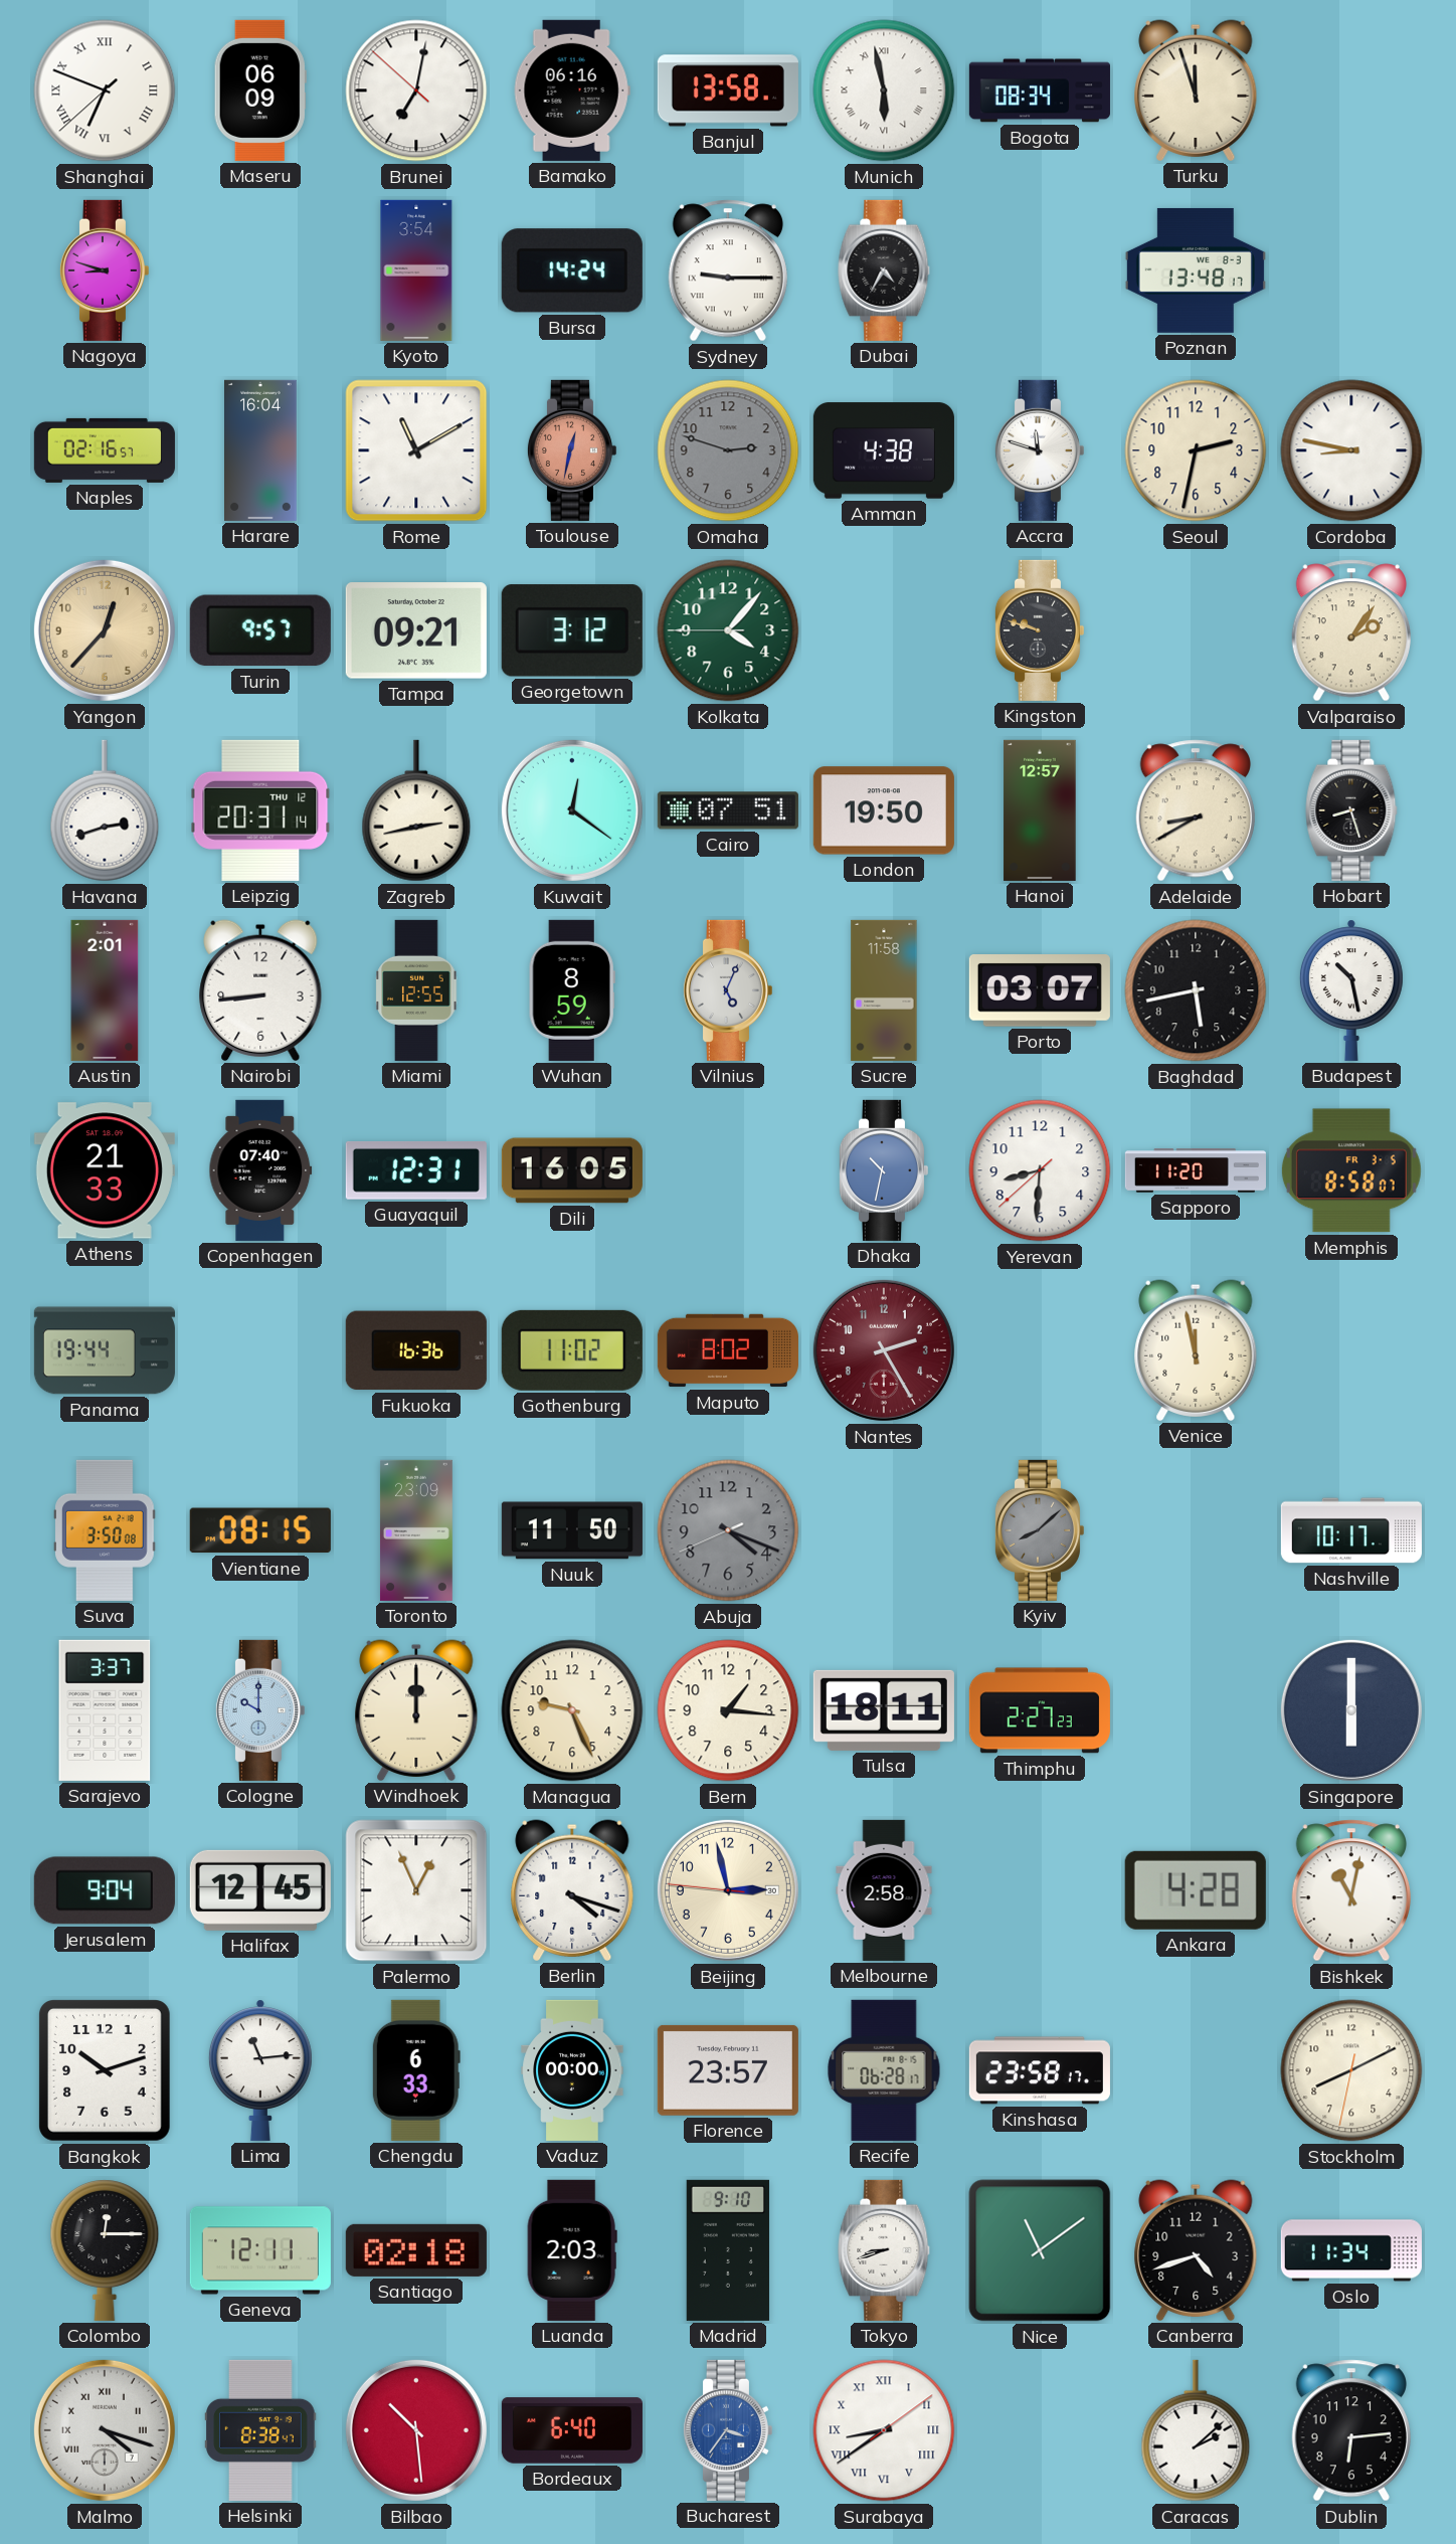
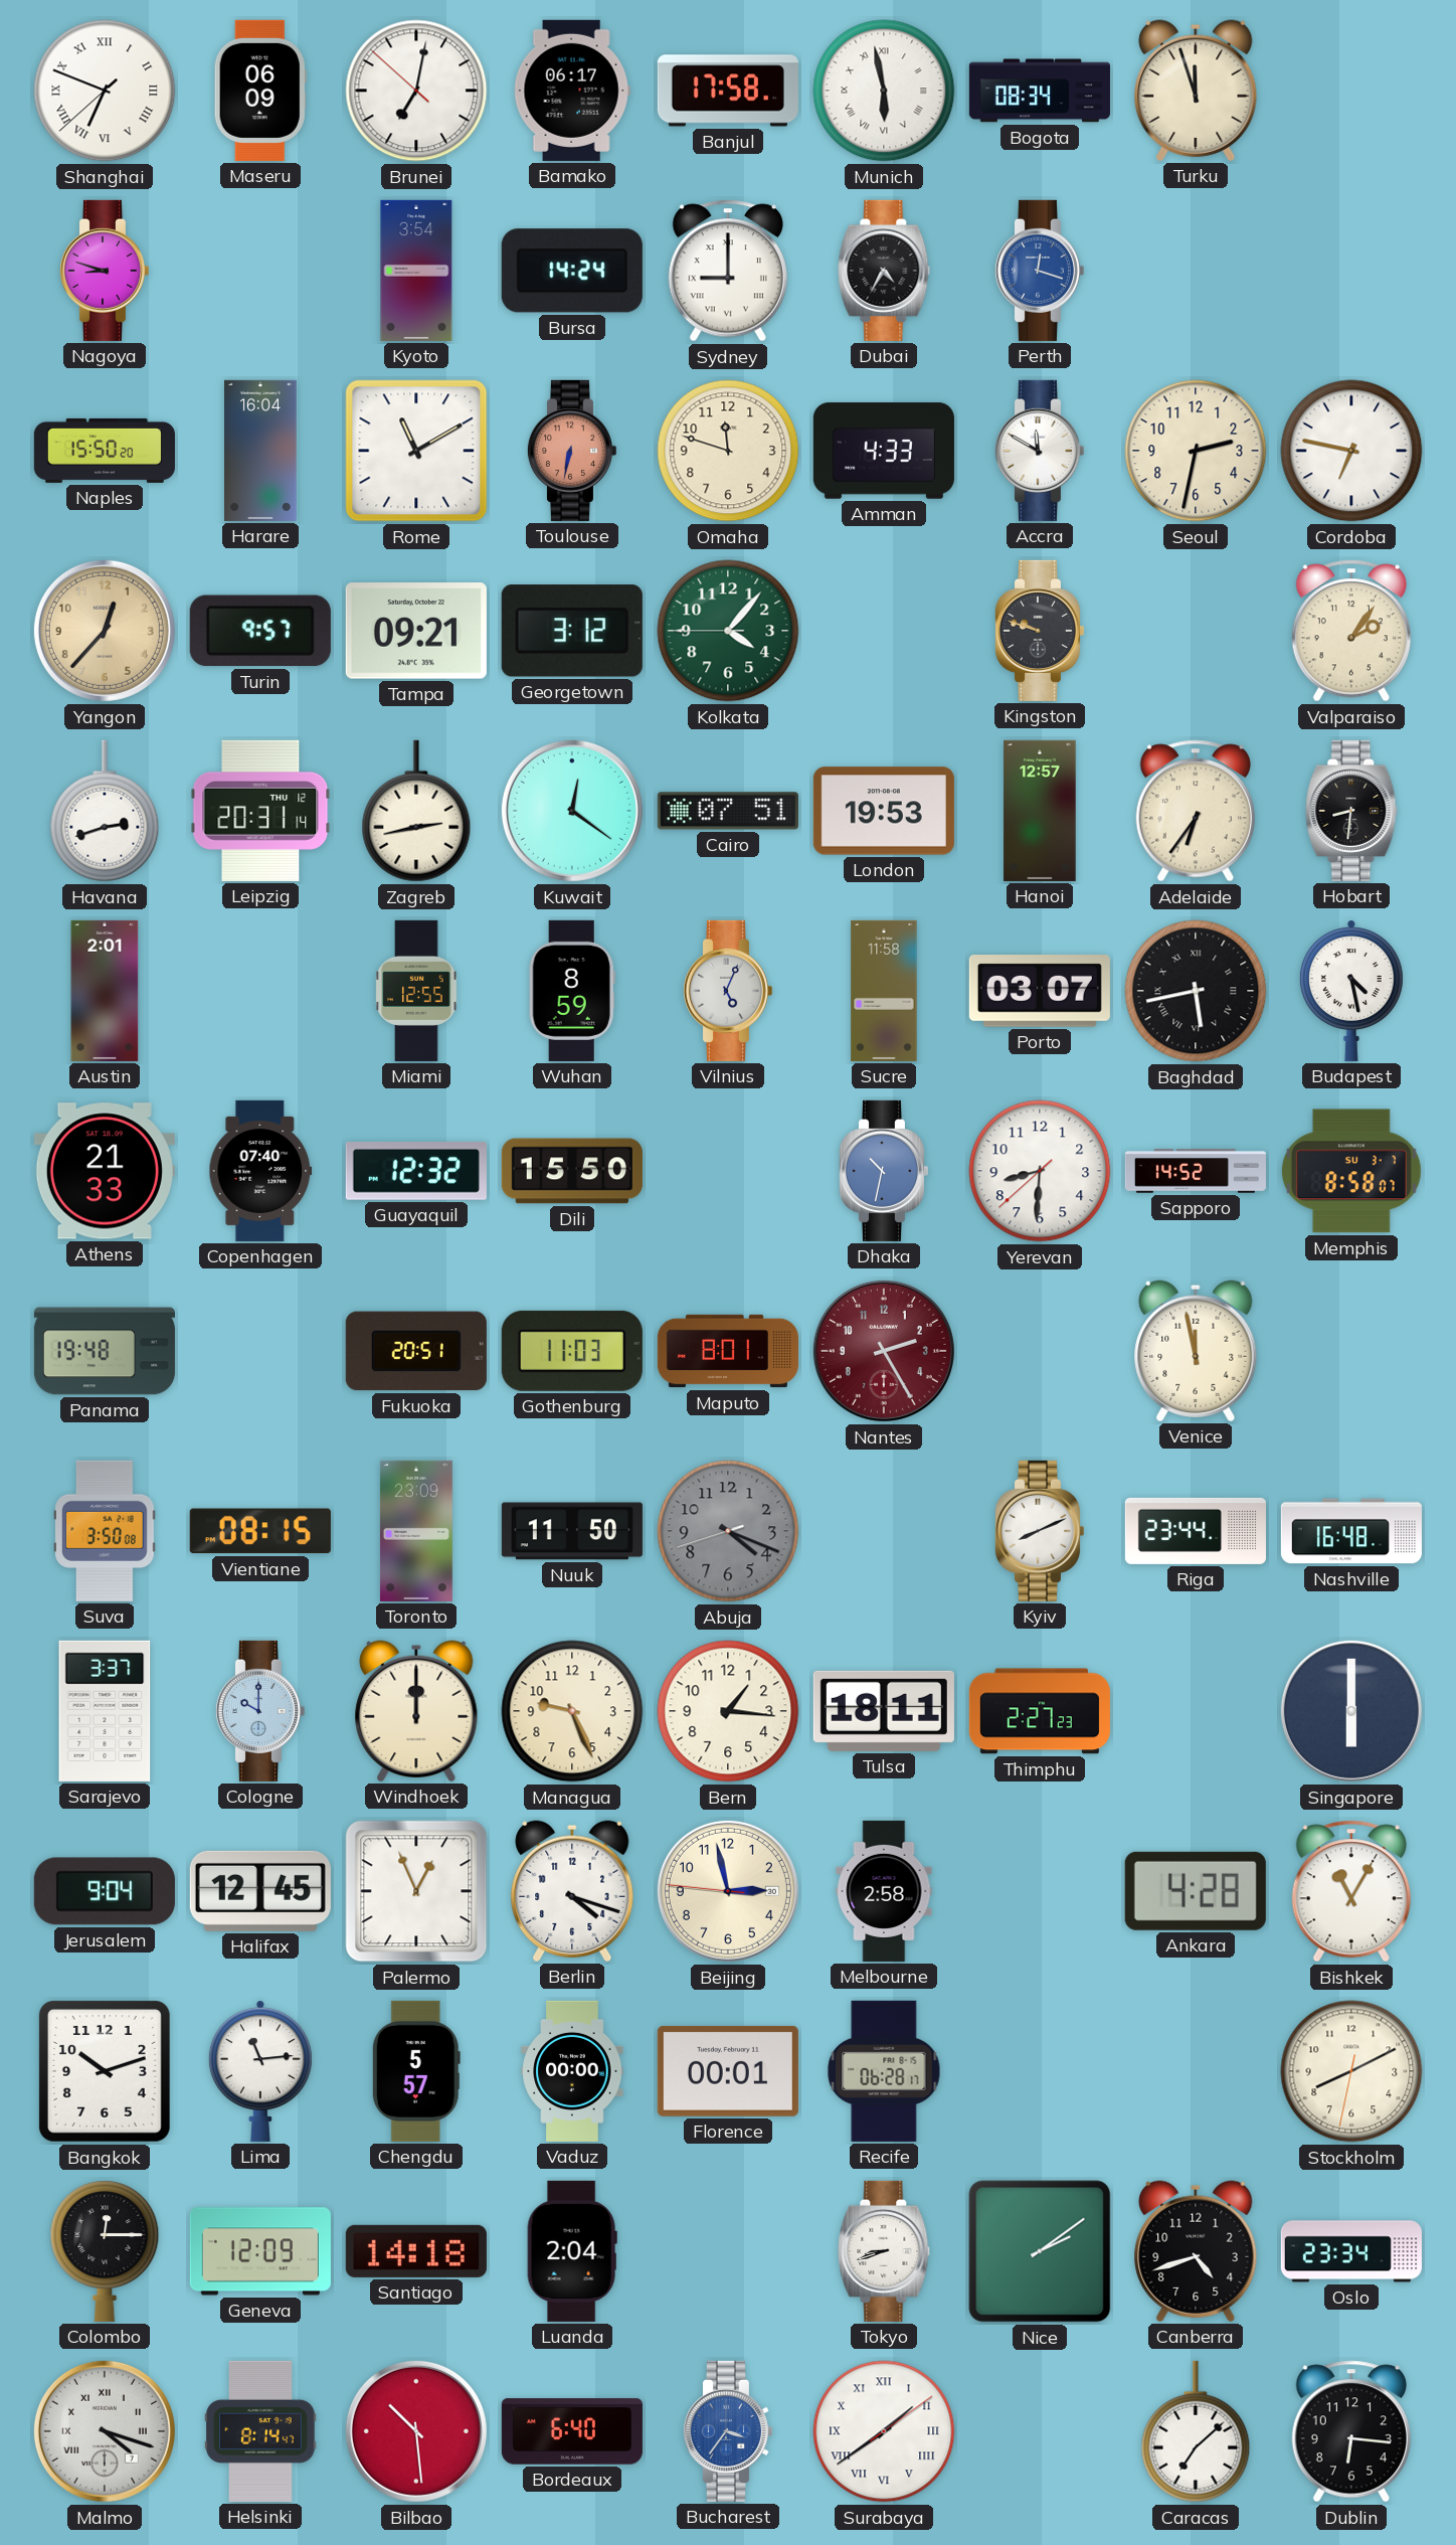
Bamako: 06:16 -> 06:17 (572, 91)
Banjul: 13:58 -> 17:58 (728, 91)
Sydney: 9:15 -> 9:00 (728, 271)
Perth: none -> 12:18 (1039, 271)
Poznan: 13:48 -> none (1196, 270)
Naples: 02:16 -> 15:50 (105, 451)
Toulouse: 12:32 -> 6:32 (571, 451)
Omaha: 2:48 -> 11:48 (728, 451)
Omaha dial: grey -> cream (728, 451)
Amman: 4:38 -> 4:33 (884, 451)
Accra: 11:48 -> 11:50 (1039, 451)
Cordoba: 8:47 -> 6:47 (1351, 451)
London: 19:50 -> 19:53 (884, 811)
Adelaide: 8:40 -> 6:36 (1196, 811)
Hobart: 8:27 -> 8:31 (1351, 811)
Nairobi: 8:44 -> none (260, 990)
Baghdad numerals: Arabic -> Roman (1196, 991)
Budapest: 10:28 -> 4:28 (1351, 991)
Guayaquil: 12:31 -> 12:32 (416, 1171)
Dili: 16:05 -> 15:50 (572, 1171)
Sapporo: 11:20 -> 14:52 (1196, 1171)
Memphis date: FR 3-5 -> SU 3-7 (1351, 1171)
Panama: 19:44 -> 19:48 (105, 1351)
Fukuoka: 16:36 -> 20:51 (416, 1351)
Gothenburg: 11:02 -> 11:03 (572, 1351)
Maputo: 8:02 -> 8:01 (728, 1351)
Abuja: 4:18:41 -> 4:18:42 (728, 1531)
Kyiv: 8:08 -> 8:11 (1039, 1531)
Kyiv dial: grey -> white (1039, 1531)
Riga: none -> 23:44 (1196, 1531)
Nashville: 10:17 -> 16:48 (1351, 1531)
Bishkek: 11:02 -> 11:05 (1351, 1891)
Chengdu: 6:33 -> 5:57 (416, 2071)
Florence: 23:57 -> 00:01 (728, 2071)
Kinshasa: 23:58 -> none (1040, 2070)
Geneva: 12:11 -> 12:09 (260, 2251)
Santiago: 02:18 -> 14:18 (416, 2251)
Luanda: 2:03 -> 2:04 (572, 2251)
Madrid: 9:10 -> none (727, 2250)
Nice: 11:09 -> 2:09 (1040, 2251)
Oslo: 11:34 -> 23:34 (1351, 2251)
Helsinki: 8:38 -> 8:14 (260, 2431)
Surabaya: 8:39 -> 1:39 (884, 2431)
Caracas: 2:08 -> 7:08 (1196, 2431)
Dublin: 6:14 -> 6:16 (1351, 2431)
